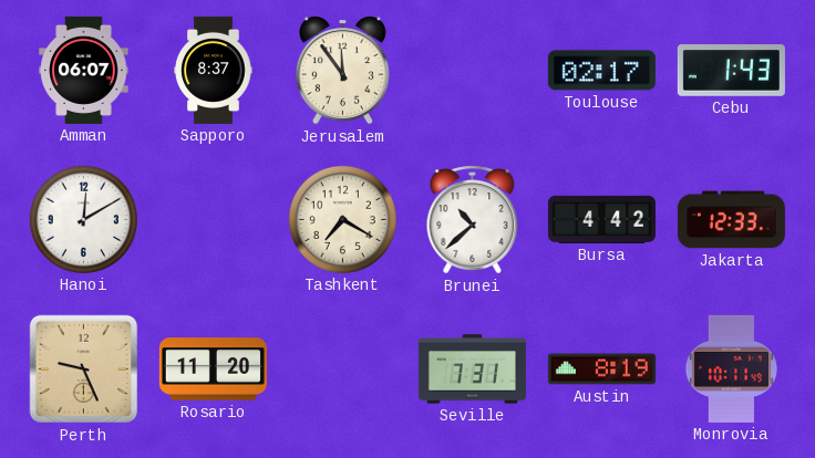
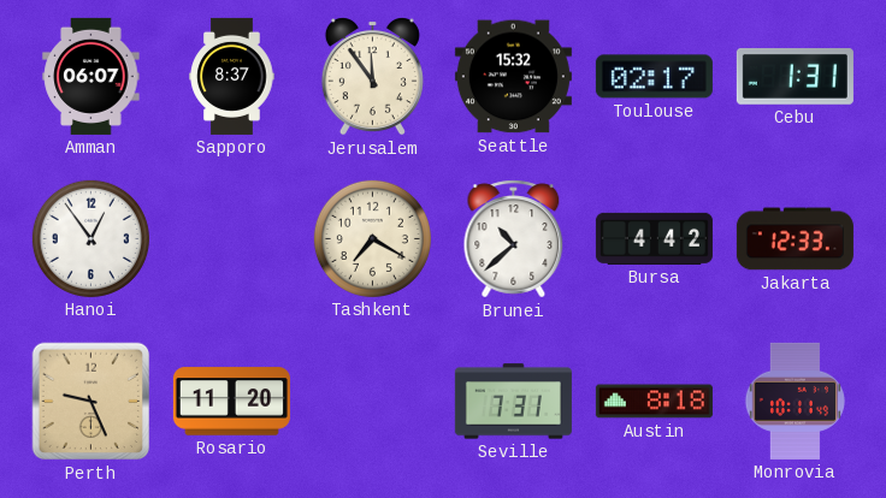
Seattle: none -> 15:32 (513, 77)
Cebu: 1:43 -> 1:31 (795, 77)
Hanoi: 12:10 -> 12:54 (90, 238)
Austin: 8:19 -> 8:18 (654, 402)
